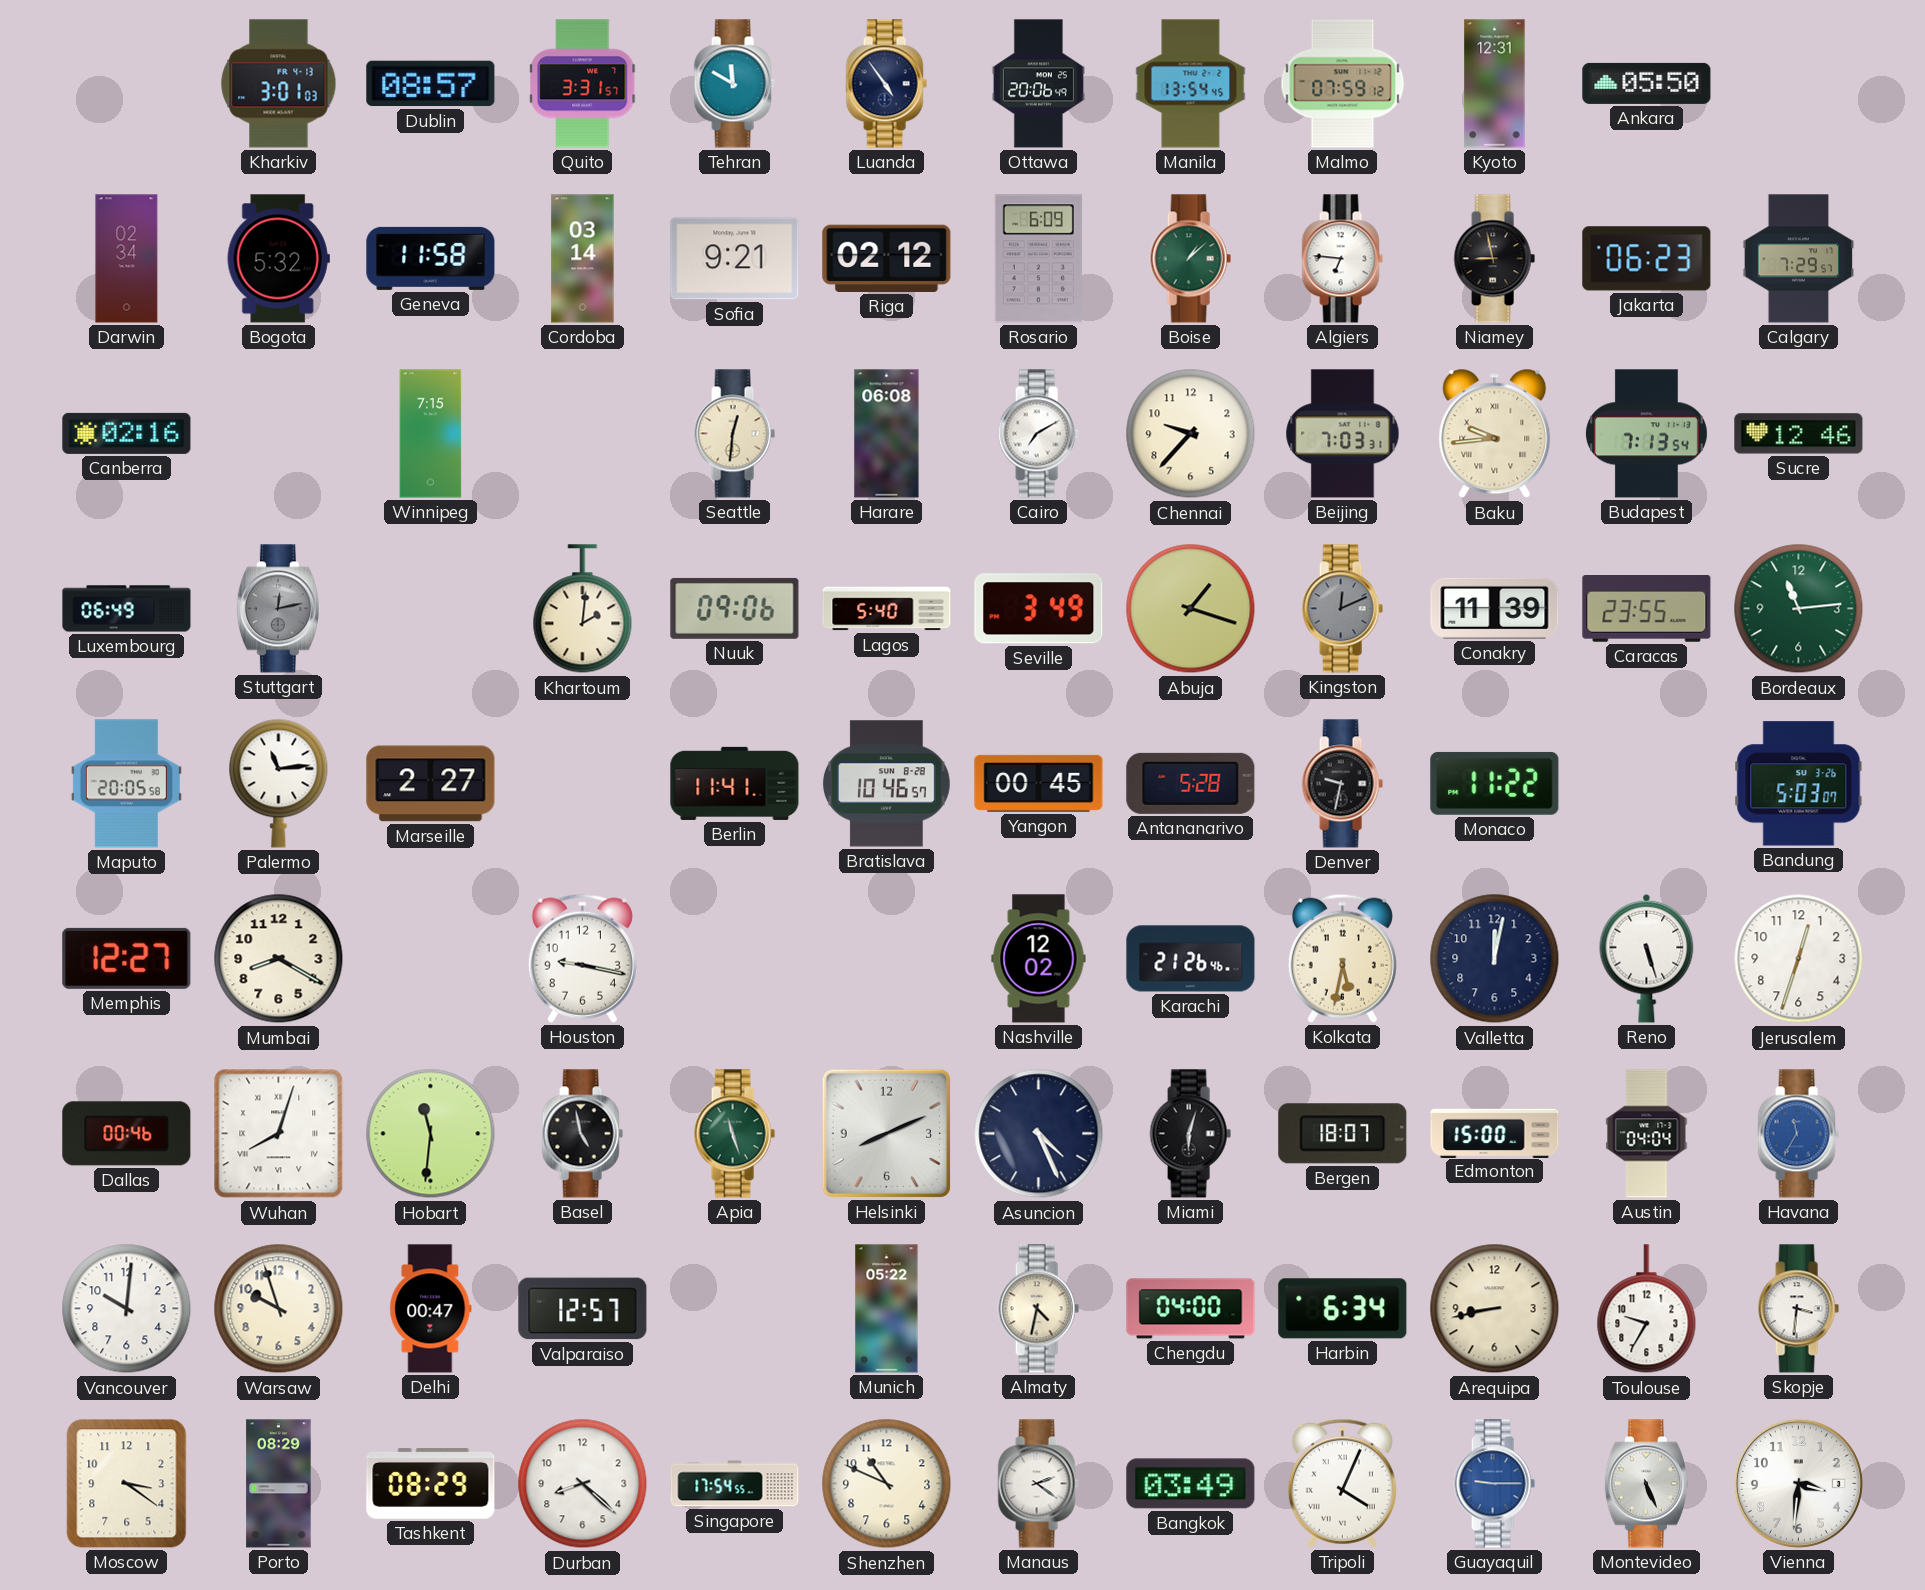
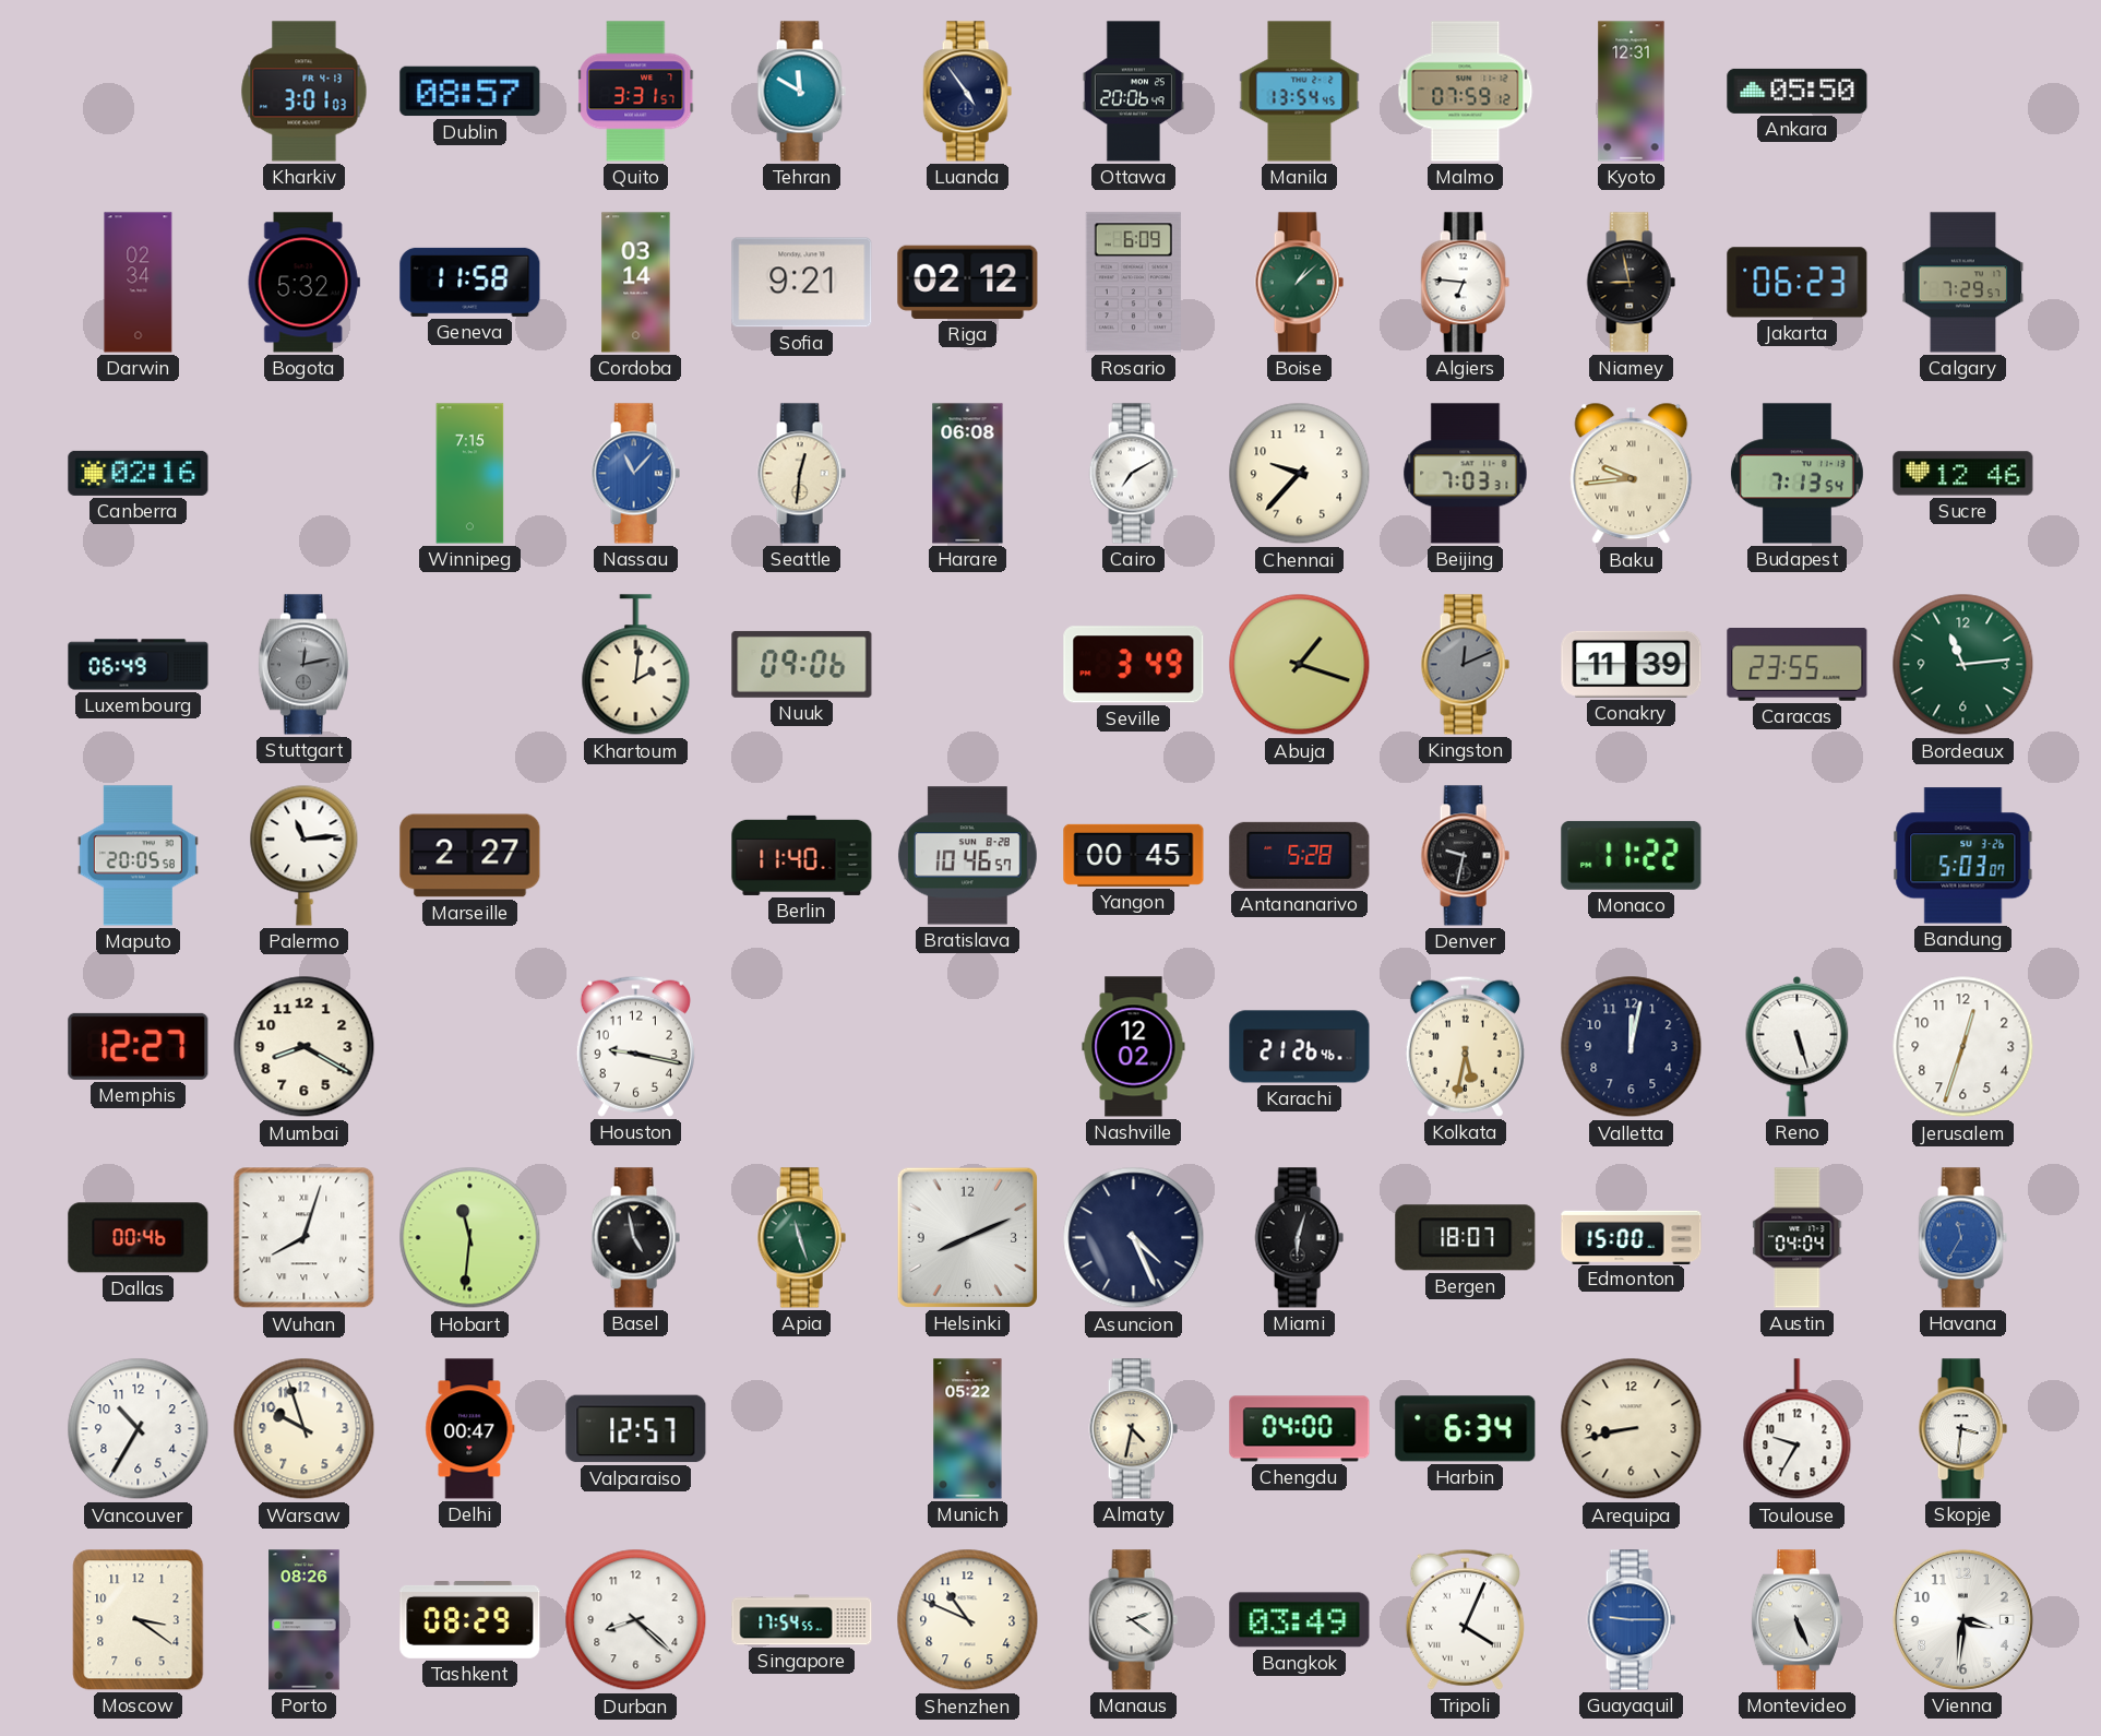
Nassau: none -> 11:07 (635, 474)
Lagos: 5:40 -> none (887, 609)
Berlin: 11:41 -> 11:40 (802, 855)
Vancouver: 10:01 -> 10:35 (139, 1429)
Porto: 08:29 -> 08:26 (305, 1620)
